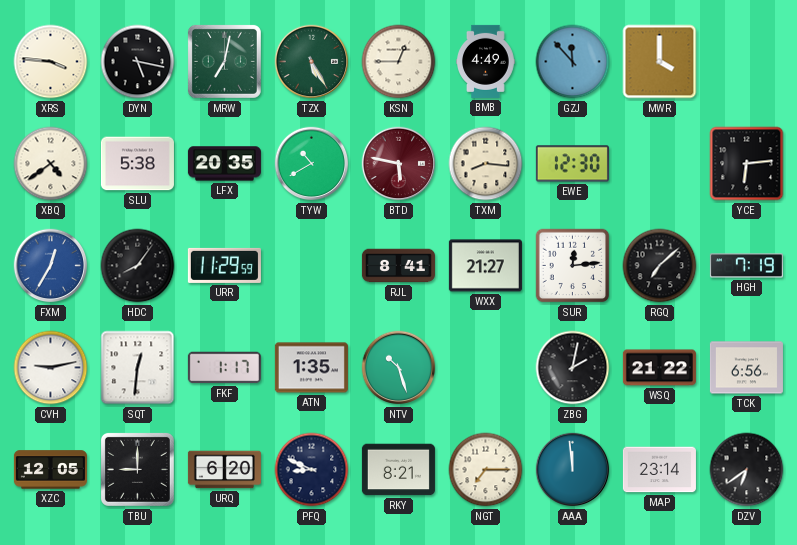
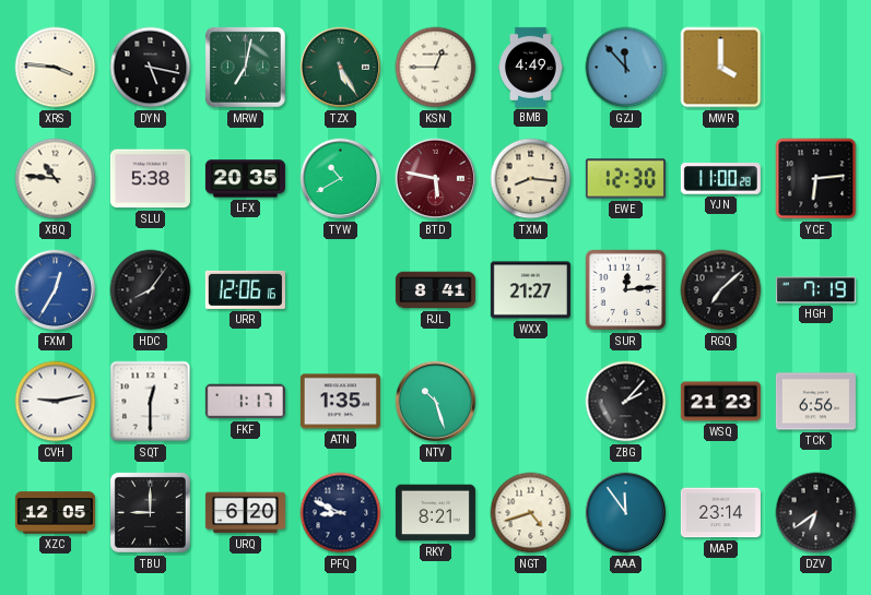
XBQ: 4:39 -> 10:46 (56, 179)
YJN: none -> 11:00 (720, 179)
URR: 11:29 -> 12:06 (245, 289)
SQT: 12:31 -> 12:30 (151, 402)
ZBG: 2:02 -> 2:07 (626, 402)
WSQ: 21:22 -> 21:23 (720, 402)
NGT: 7:15 -> 4:42 (531, 513)
AAA: 11:59 -> 11:54 (626, 513)
